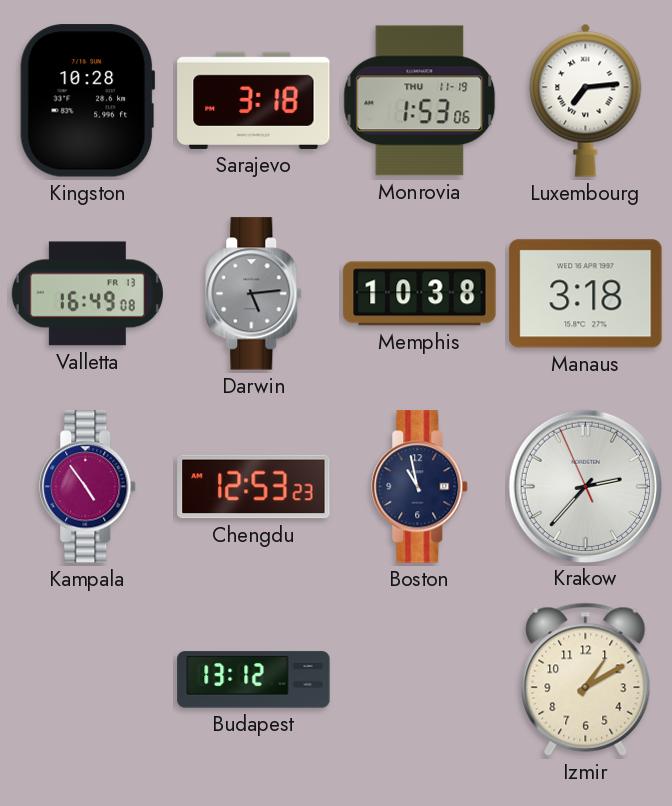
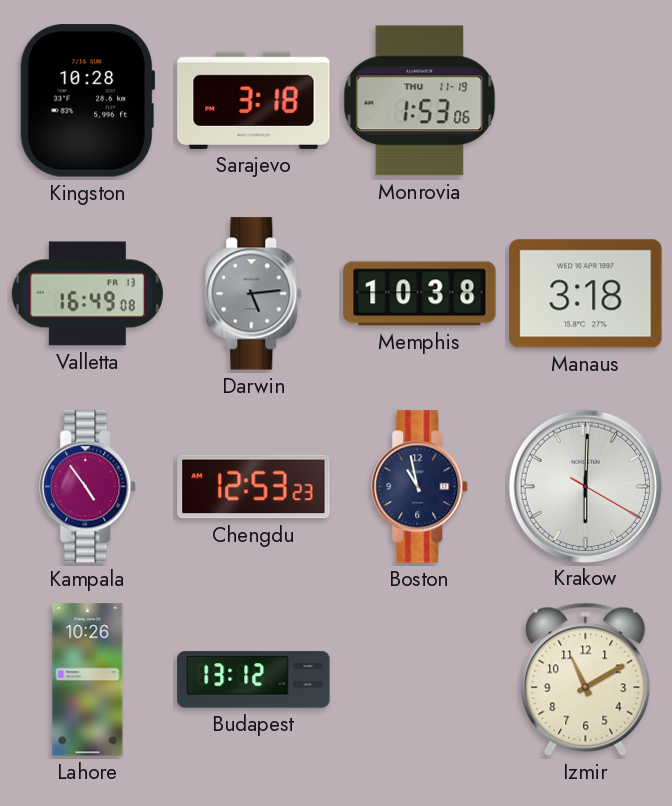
Luxembourg: 7:14 -> none (586, 100)
Krakow: 2:36 -> 6:00 (585, 486)
Lahore: none -> 10:26 (88, 680)
Izmir: 1:10 -> 11:10 (586, 679)
